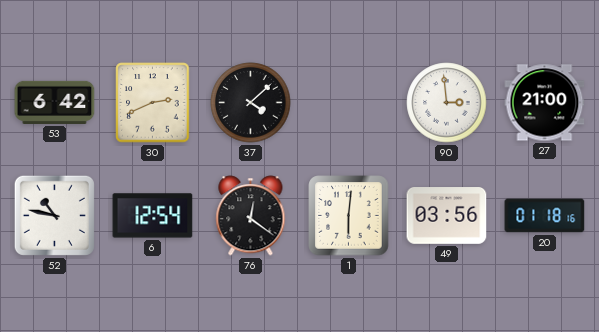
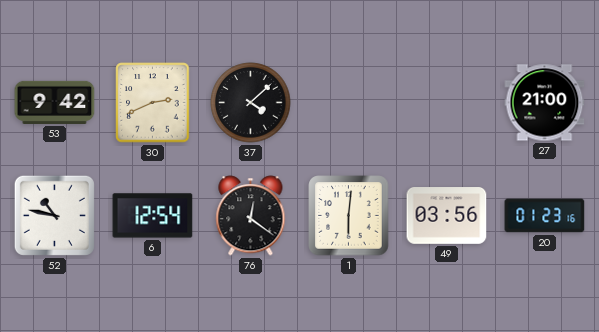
53: 6:42 -> 9:42 (55, 102)
90: 2:59 -> none (447, 103)
20: 01:18 -> 01:23 (545, 216)
